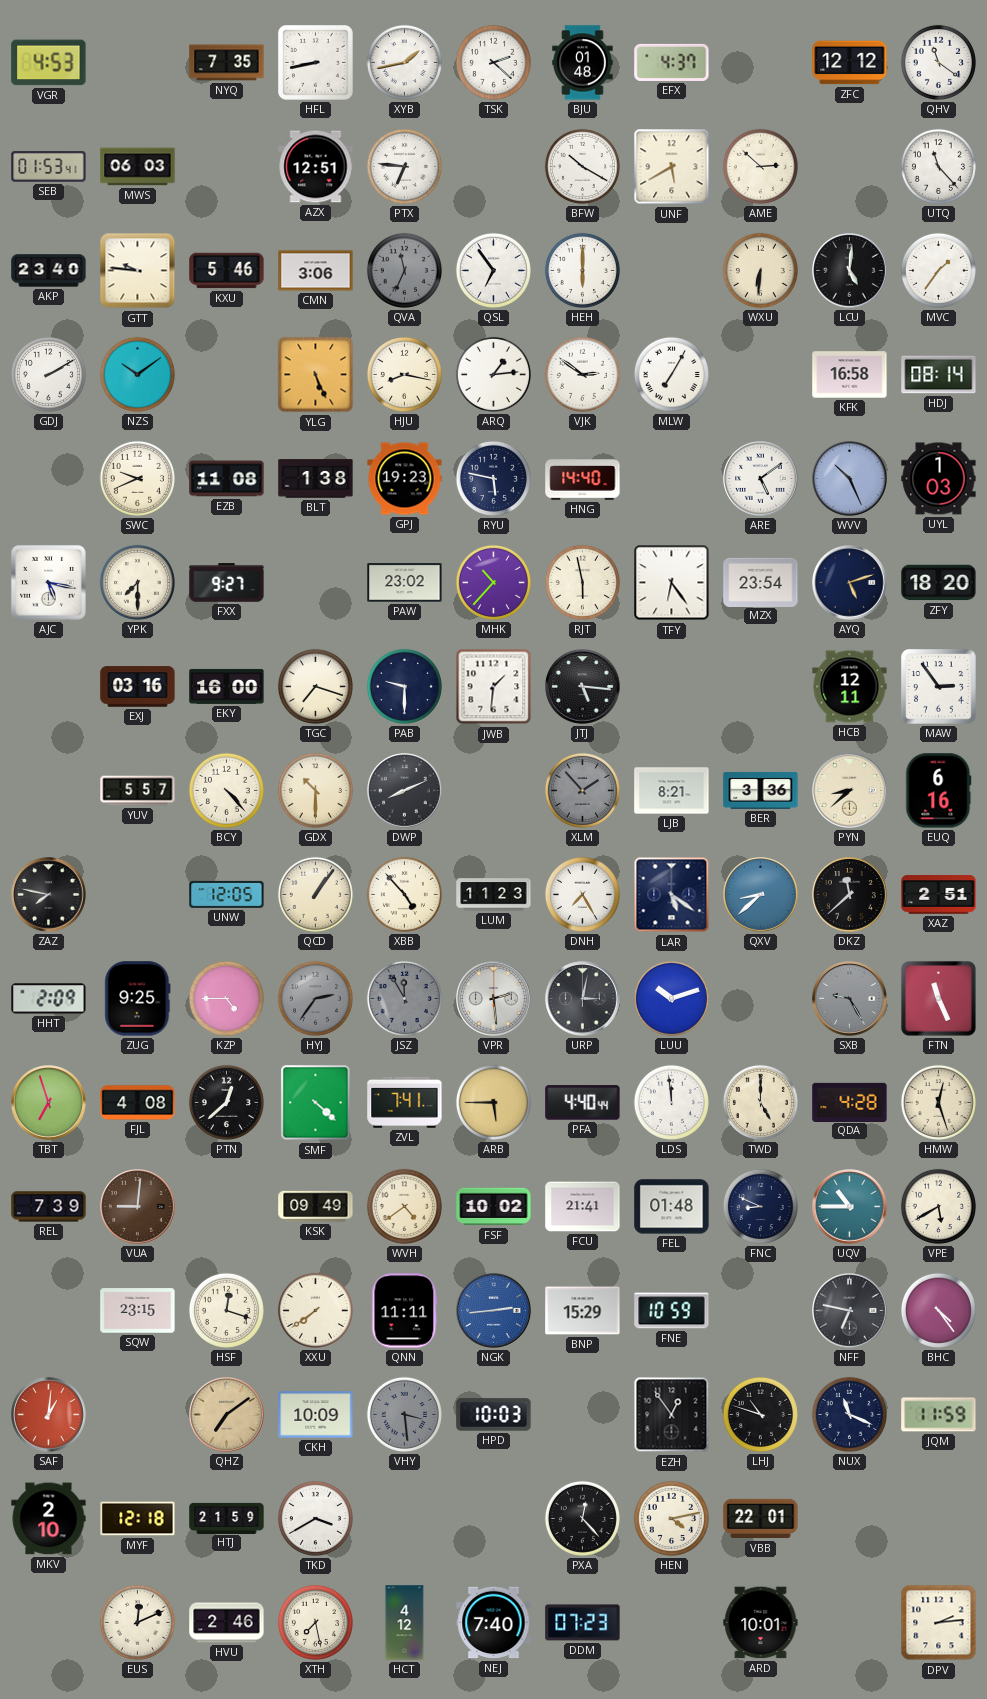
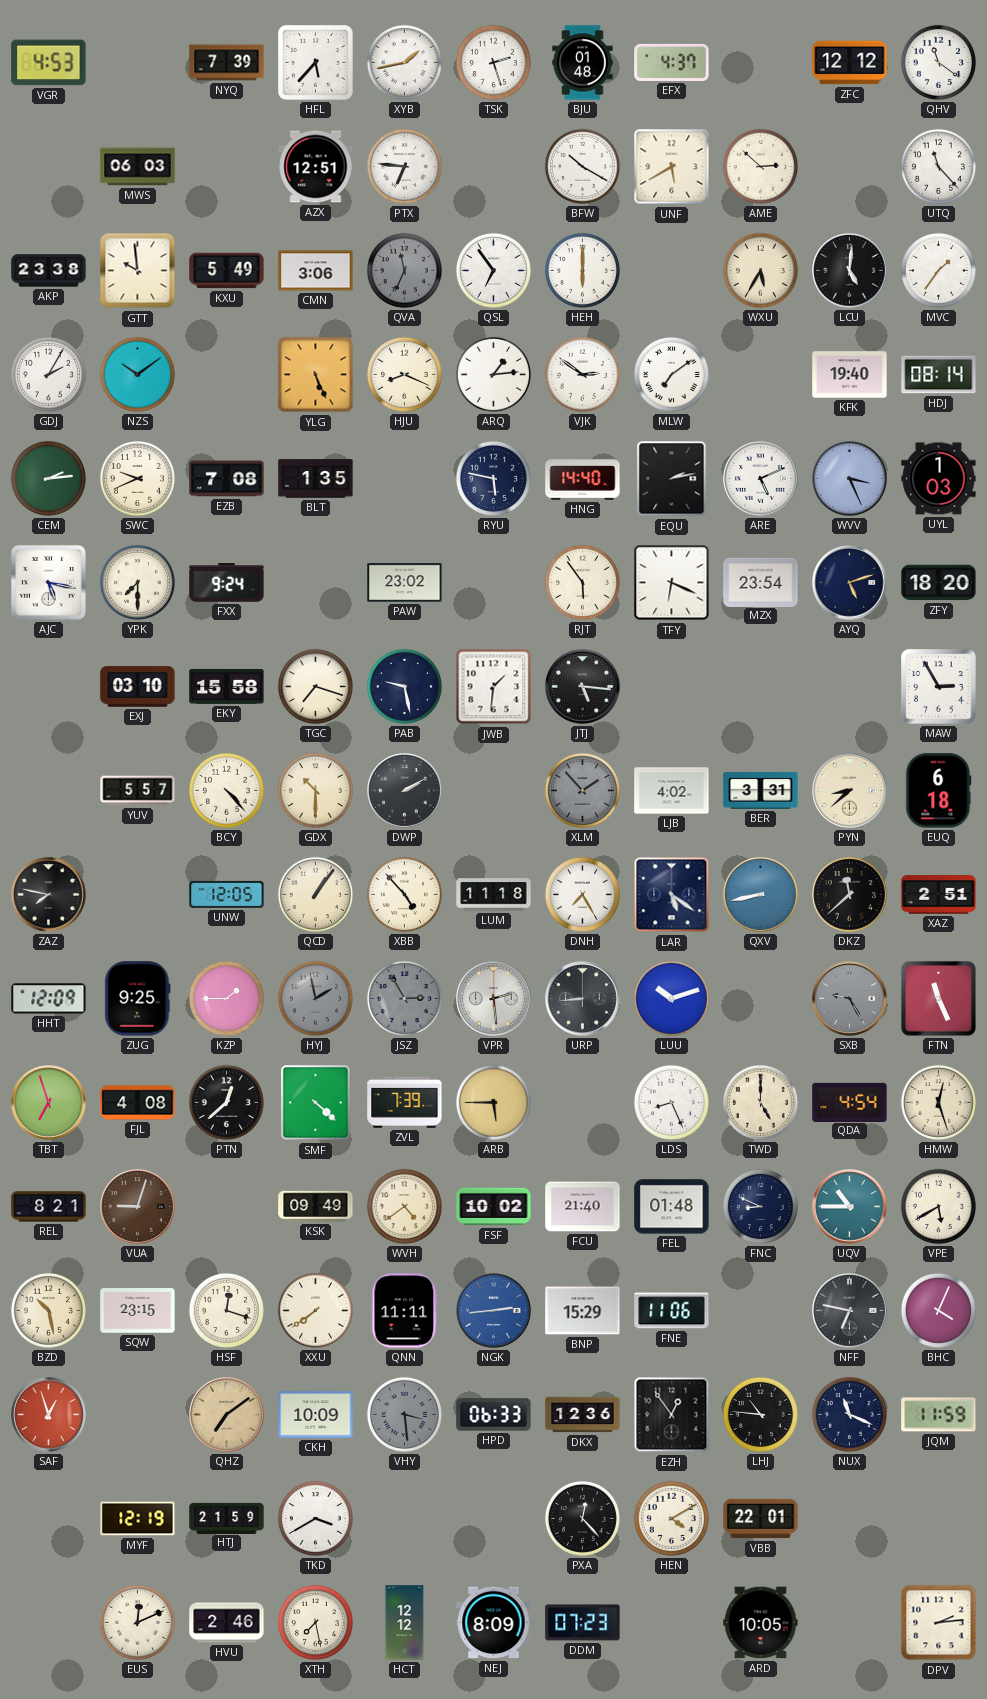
NYQ: 7:35 -> 7:39 (227, 63)
HFL: 8:43 -> 5:37 (316, 63)
TSK: 2:22 -> 2:27 (493, 62)
SEB: 01:53 -> none (49, 167)
AKP: 23:40 -> 23:38 (49, 271)
GTT: 9:46 -> 9:59 (138, 271)
KXU: 5:46 -> 5:49 (227, 271)
WXU: 6:31 -> 5:35 (760, 270)
GDJ: 2:10 -> 2:05 (48, 374)
HJU: 8:17 -> 8:19 (404, 374)
MLW: 7:05 -> 7:09 (671, 374)
KFK: 16:58 -> 19:40 (850, 375)
CEM: none -> 2:14 (48, 478)
EZB: 11:08 -> 7:08 (227, 479)
BLT: 1:38 -> 1:35 (316, 479)
GPJ: 19:23 -> none (405, 479)
EQU: none -> 2:13 (672, 479)
ARE: 5:09 -> 5:11 (761, 479)
WVV: 10:26 -> 3:26 (850, 479)
FXX: 9:27 -> 9:24 (227, 583)
MHK: 10:37 -> none (493, 582)
RJT: 5:58 -> 5:54 (582, 582)
TFY: 6:24 -> 6:19 (672, 583)
EXJ: 03:16 -> 03:10 (138, 687)
EKY: 16:00 -> 15:58 (227, 686)
PAB: 9:30 -> 9:28 (404, 686)
HCB: 12:11 -> none (850, 687)
MAW: 2:54 -> 2:55 (939, 687)
DWP: 8:11 -> 2:10 (405, 791)
LJB: 8:21 -> 4:02 (672, 791)
BER: 3:36 -> 3:31 (761, 791)
EUQ: 6:16 -> 6:18 (939, 791)
LUM: 11:23 -> 11:18 (494, 895)
QXV: 8:38 -> 8:43 (761, 895)
HHT: 2:09 -> 12:09 (49, 999)
KZP: 4:45 -> 1:45 (226, 998)
HYJ: 2:36 -> 1:58 (315, 998)
JSZ: 11:55 -> 2:55 (404, 998)
URP: 3:02 -> 8:44 (583, 999)
ZVL: 7:41 -> 7:39 (405, 1102)
PFA: 4:40 -> none (583, 1103)
LDS: 11:59 -> 8:26 (671, 1102)
QDA: 4:28 -> 4:54 (850, 1102)
REL: 7:39 -> 8:21 (49, 1207)
VUA: 9:01 -> 9:03 (138, 1207)
FCU: 21:41 -> 21:40 (583, 1207)
BZD: none -> 10:28 (48, 1310)
FNE: 10:59 -> 11:06 (672, 1311)
BHC: 4:24 -> 4:04 (938, 1310)
SAF: 1:01 -> 12:57 (49, 1415)
HPD: 10:03 -> 06:33 (494, 1415)
DKX: none -> 12:36 (583, 1415)
LHJ: 10:48 -> 10:46 (760, 1414)
MKV: 2:10 -> none (49, 1519)
MYF: 12:18 -> 12:19 (138, 1519)
HEN: 4:13 -> 4:10 (671, 1518)
HCT: 4:12 -> 12:12 (405, 1623)
NEJ: 7:40 -> 8:09 (494, 1623)
ARD: 10:01 -> 10:05 (761, 1623)
